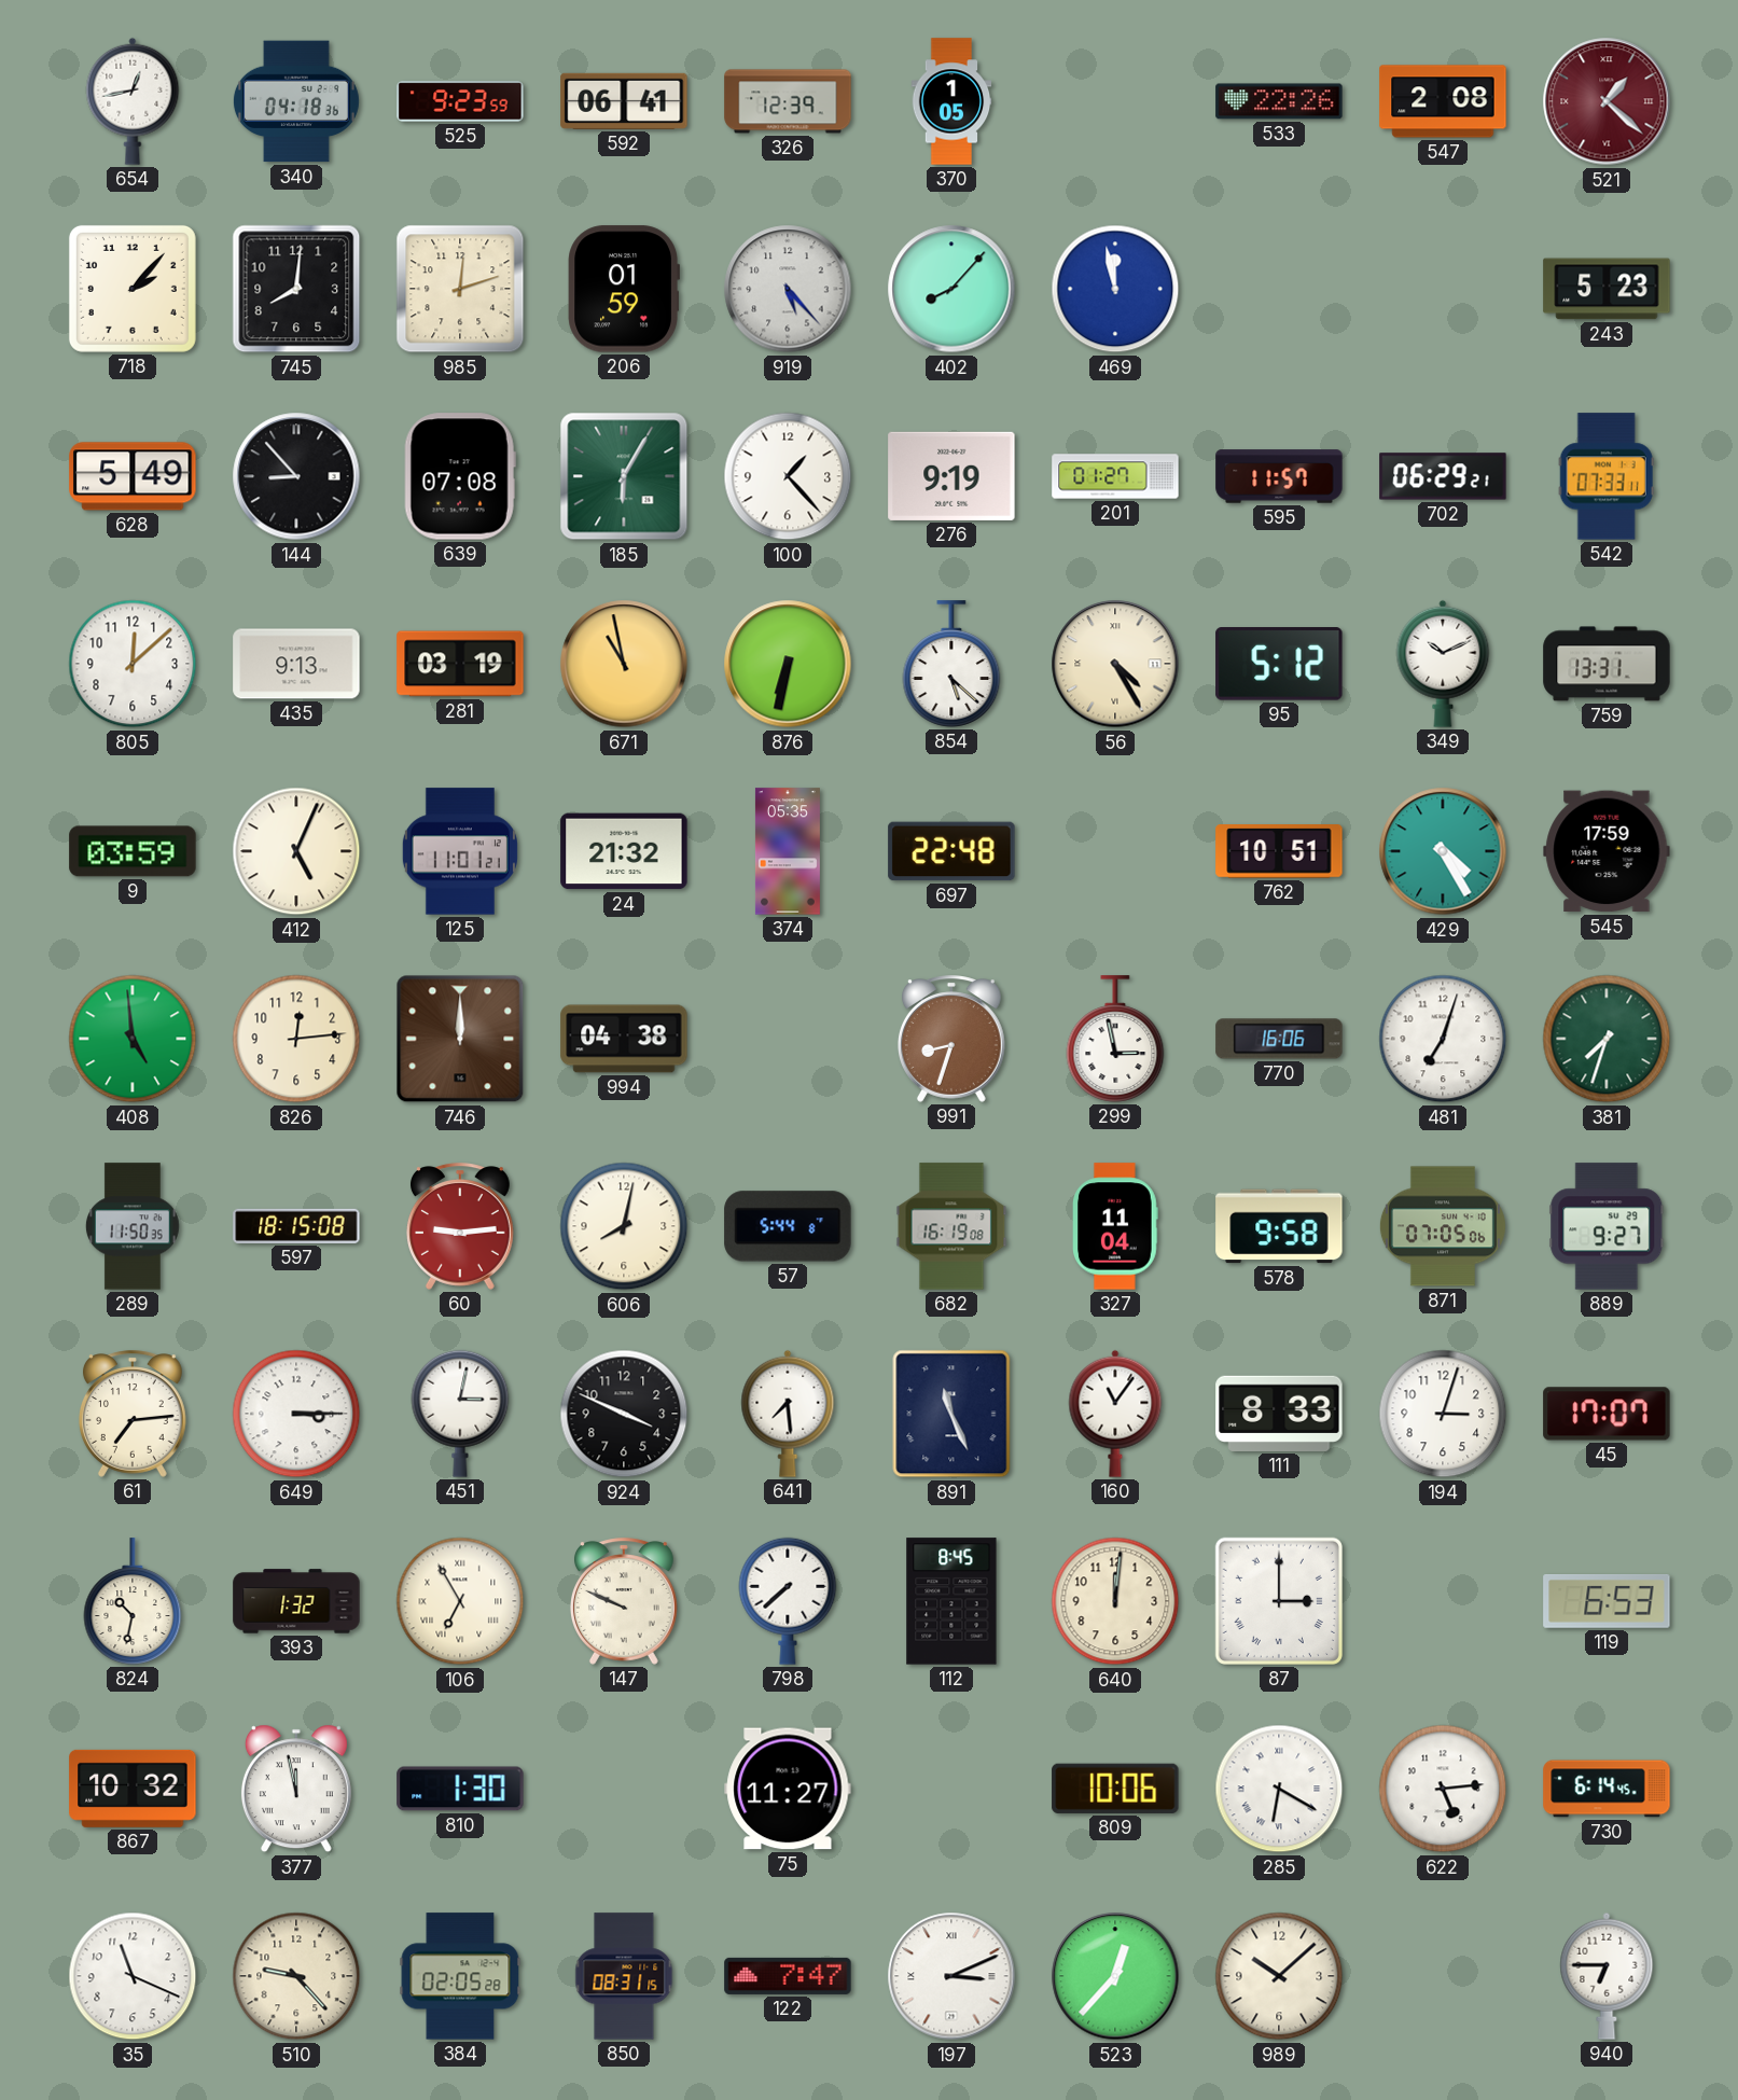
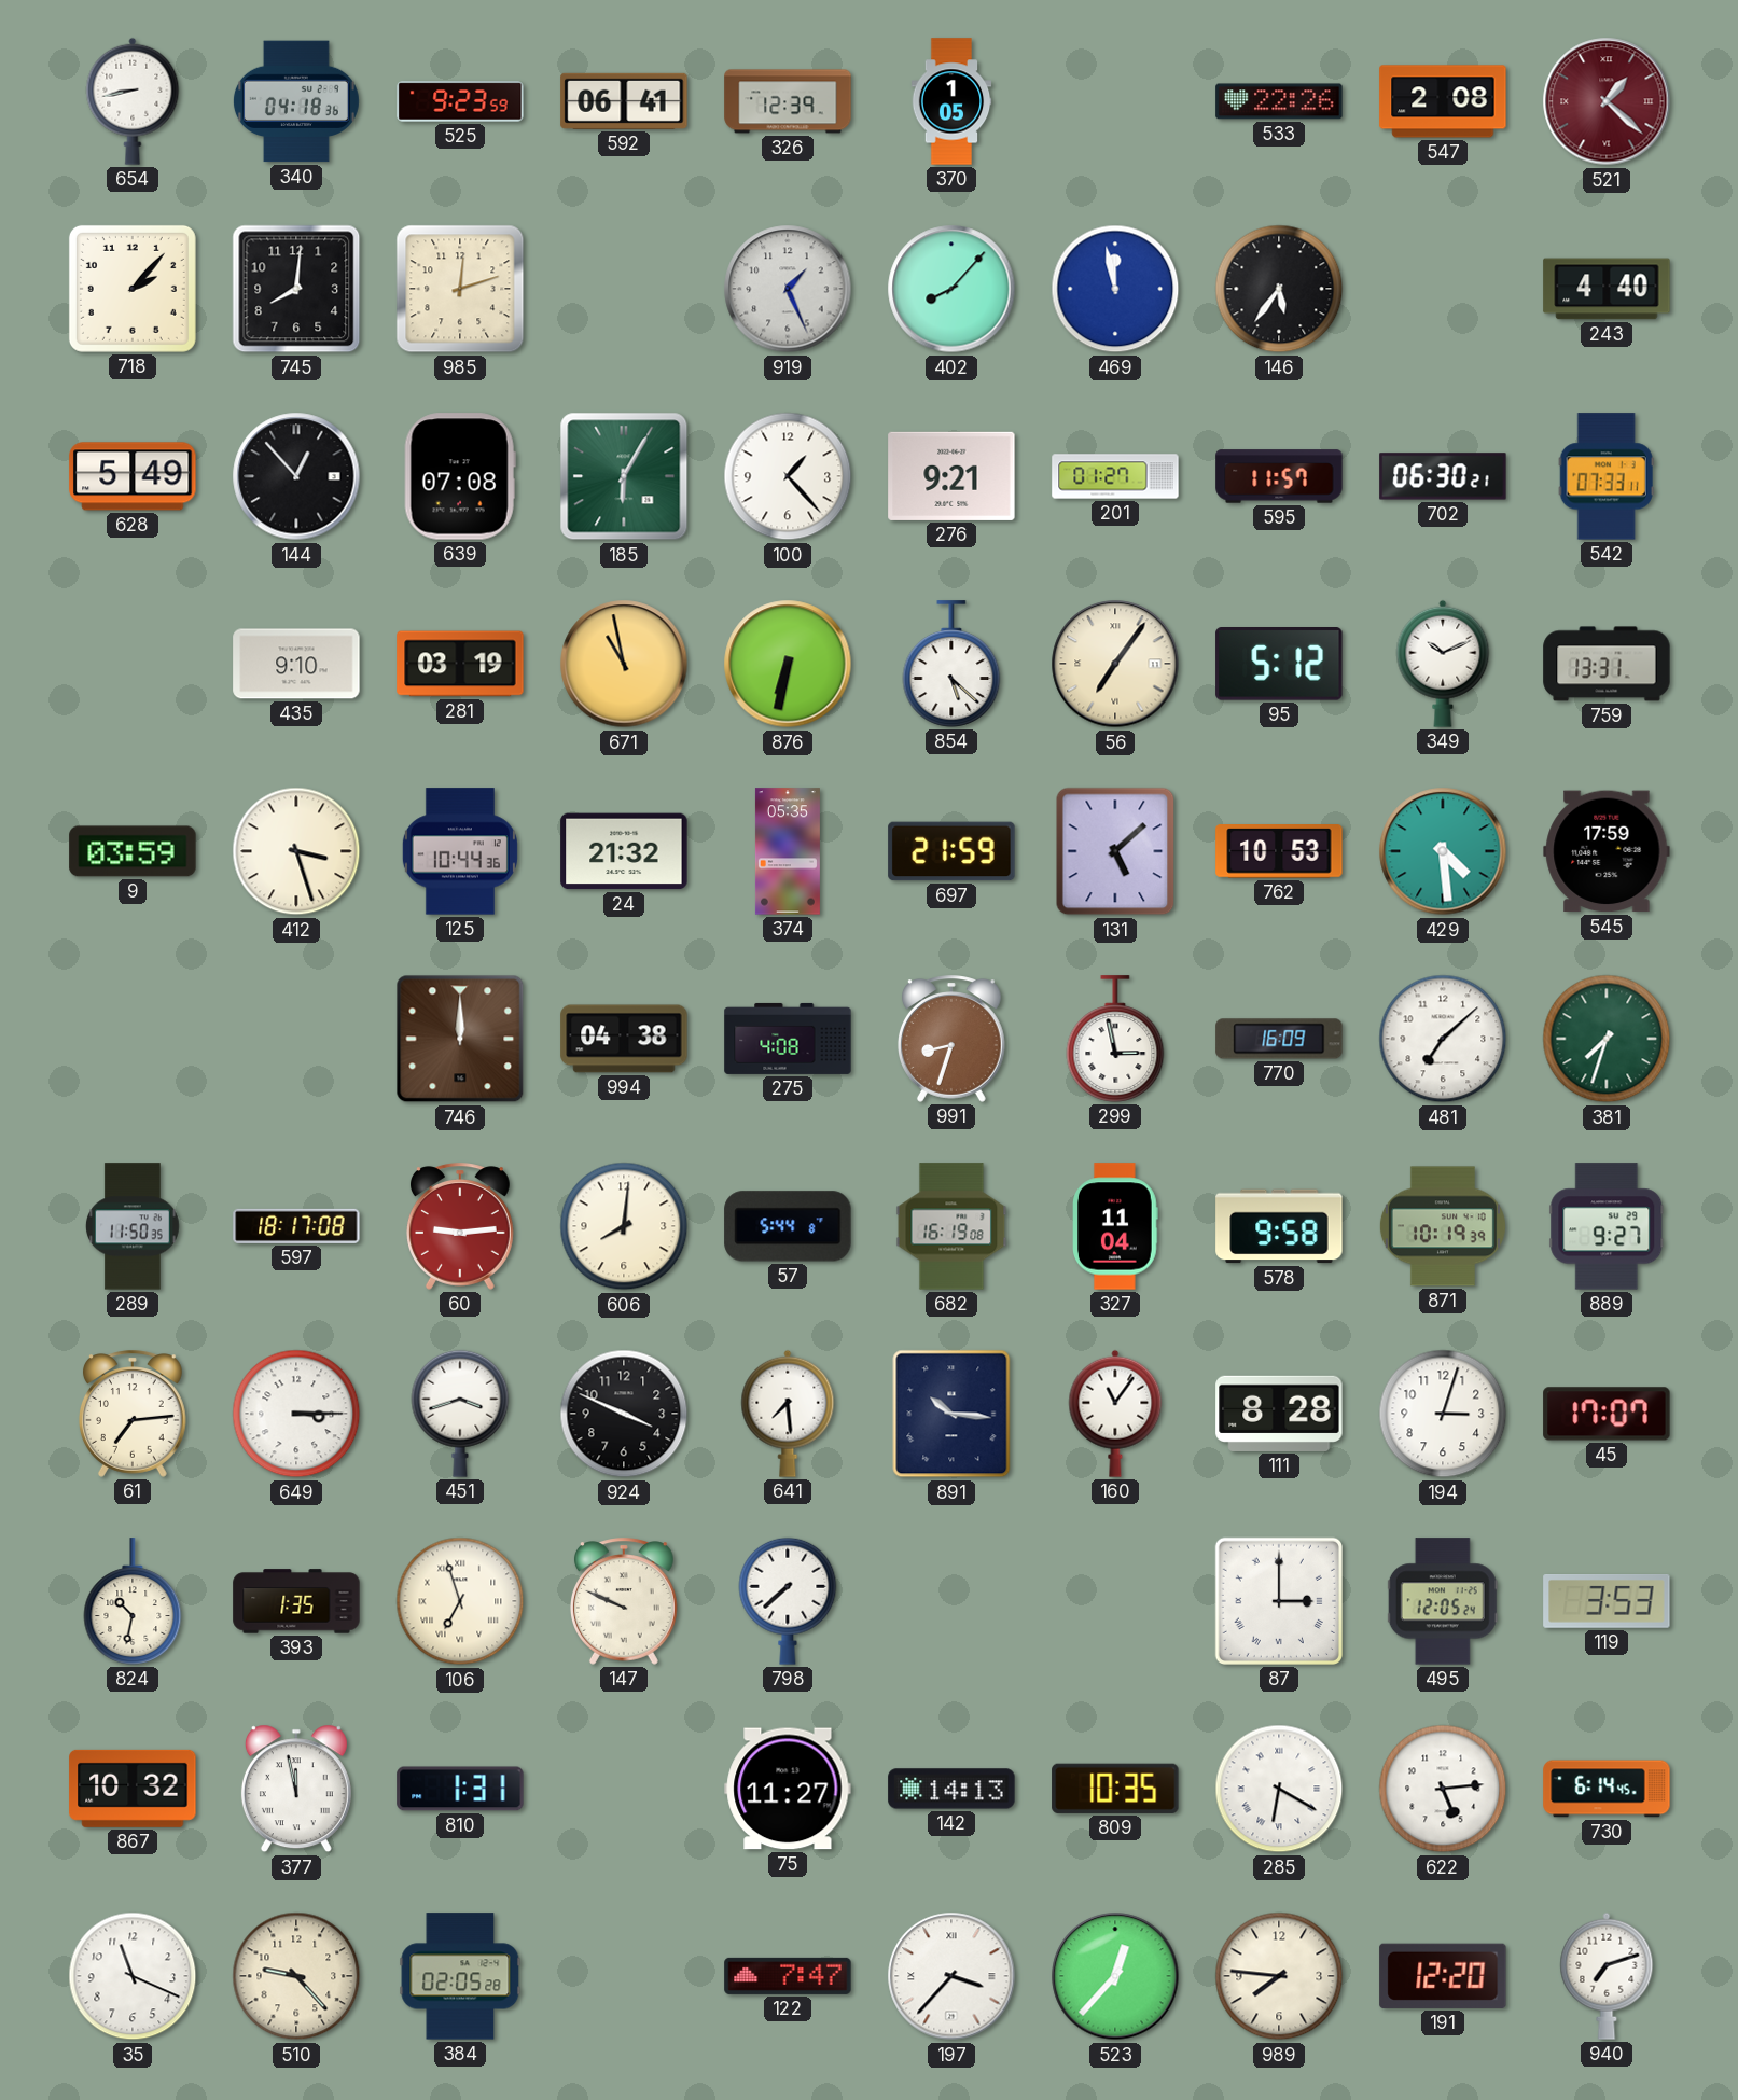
654: 12:43 -> 8:43 (133, 101)
206: 01:59 -> none (623, 289)
919: 5:23 -> 1:26 (788, 289)
146: none -> 5:36 (1279, 289)
243: 5:23 -> 4:40 (1607, 289)
144: 8:53 -> 12:53 (296, 476)
276: 9:19 -> 9:21 (951, 476)
702: 06:29 -> 06:30 (1443, 476)
805: 12:08 -> none (133, 664)
435: 9:13 -> 9:10 (296, 664)
56: 4:25 -> 7:06 (1115, 664)
412: 5:04 -> 3:27 (296, 851)
125: 11:01 -> 10:44 (460, 851)
697: 22:48 -> 21:59 (951, 851)
131: none -> 5:08 (1115, 851)
762: 10:51 -> 10:53 (1279, 852)
429: 4:25 -> 4:29 (1443, 851)
408: 4:59 -> none (133, 1039)
826: 12:14 -> none (296, 1039)
275: none -> 4:08 (788, 1039)
770: 16:06 -> 16:09 (1279, 1039)
481: 7:03 -> 7:08 (1443, 1039)
597: 18:15 -> 18:17 (296, 1226)
606: 8:02 -> 8:01 (624, 1226)
871: 07:05 -> 10:19 (1443, 1226)
451: 3:02 -> 3:42 (460, 1414)
891: 11:26 -> 10:16 (951, 1414)
111: 8:33 -> 8:28 (1279, 1414)
393: 1:32 -> 1:35 (296, 1601)
106: 6:55 -> 6:57 (460, 1601)
112: 8:45 -> none (951, 1601)
640: 12:01 -> none (1115, 1601)
495: none -> 12:05 (1443, 1601)
119: 6:53 -> 3:53 (1607, 1602)
810: 1:30 -> 1:31 (460, 1789)
142: none -> 14:13 (951, 1789)
809: 10:06 -> 10:35 (1115, 1789)
850: 08:31 -> none (624, 1976)
197: 3:11 -> 3:37 (951, 1976)
989: 10:08 -> 7:46 (1279, 1976)
191: none -> 12:20 (1443, 1976)
940: 6:45 -> 7:12 (1607, 1976)
